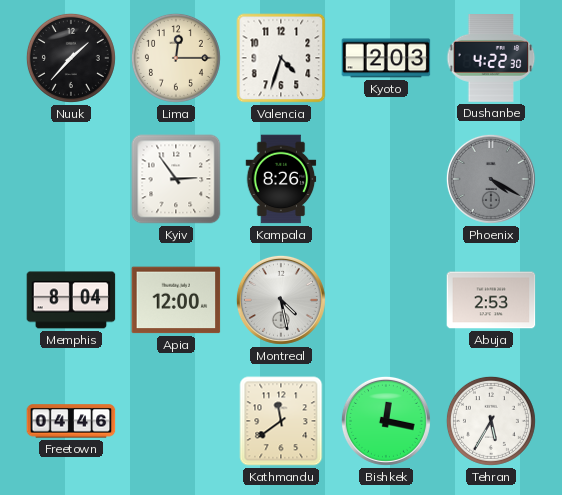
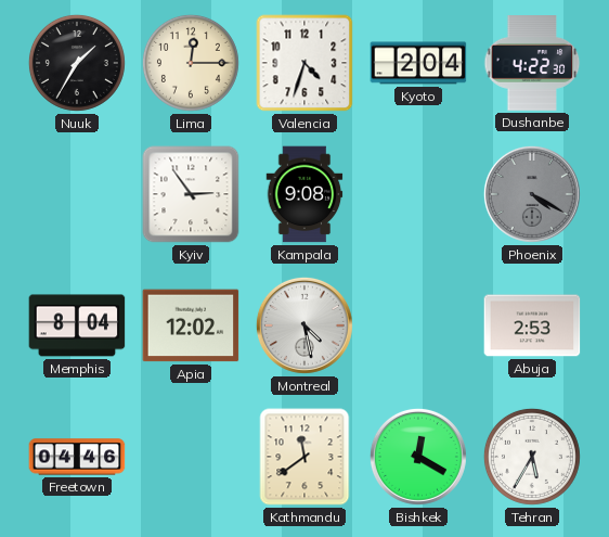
Nuuk: 1:37 -> 1:35 (77, 63)
Kyoto: 2:03 -> 2:04 (418, 63)
Kampala: 8:26 -> 9:08 (304, 194)
Apia: 12:00 -> 12:02 (191, 325)
Bishkek: 12:17 -> 12:20 (418, 457)
